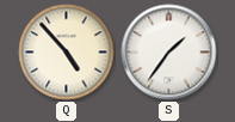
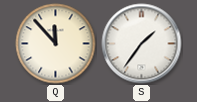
Q: 4:53 -> 11:53 (56, 44)
